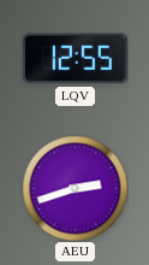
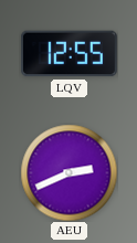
AEU: 2:42 -> 2:41 (68, 172)
